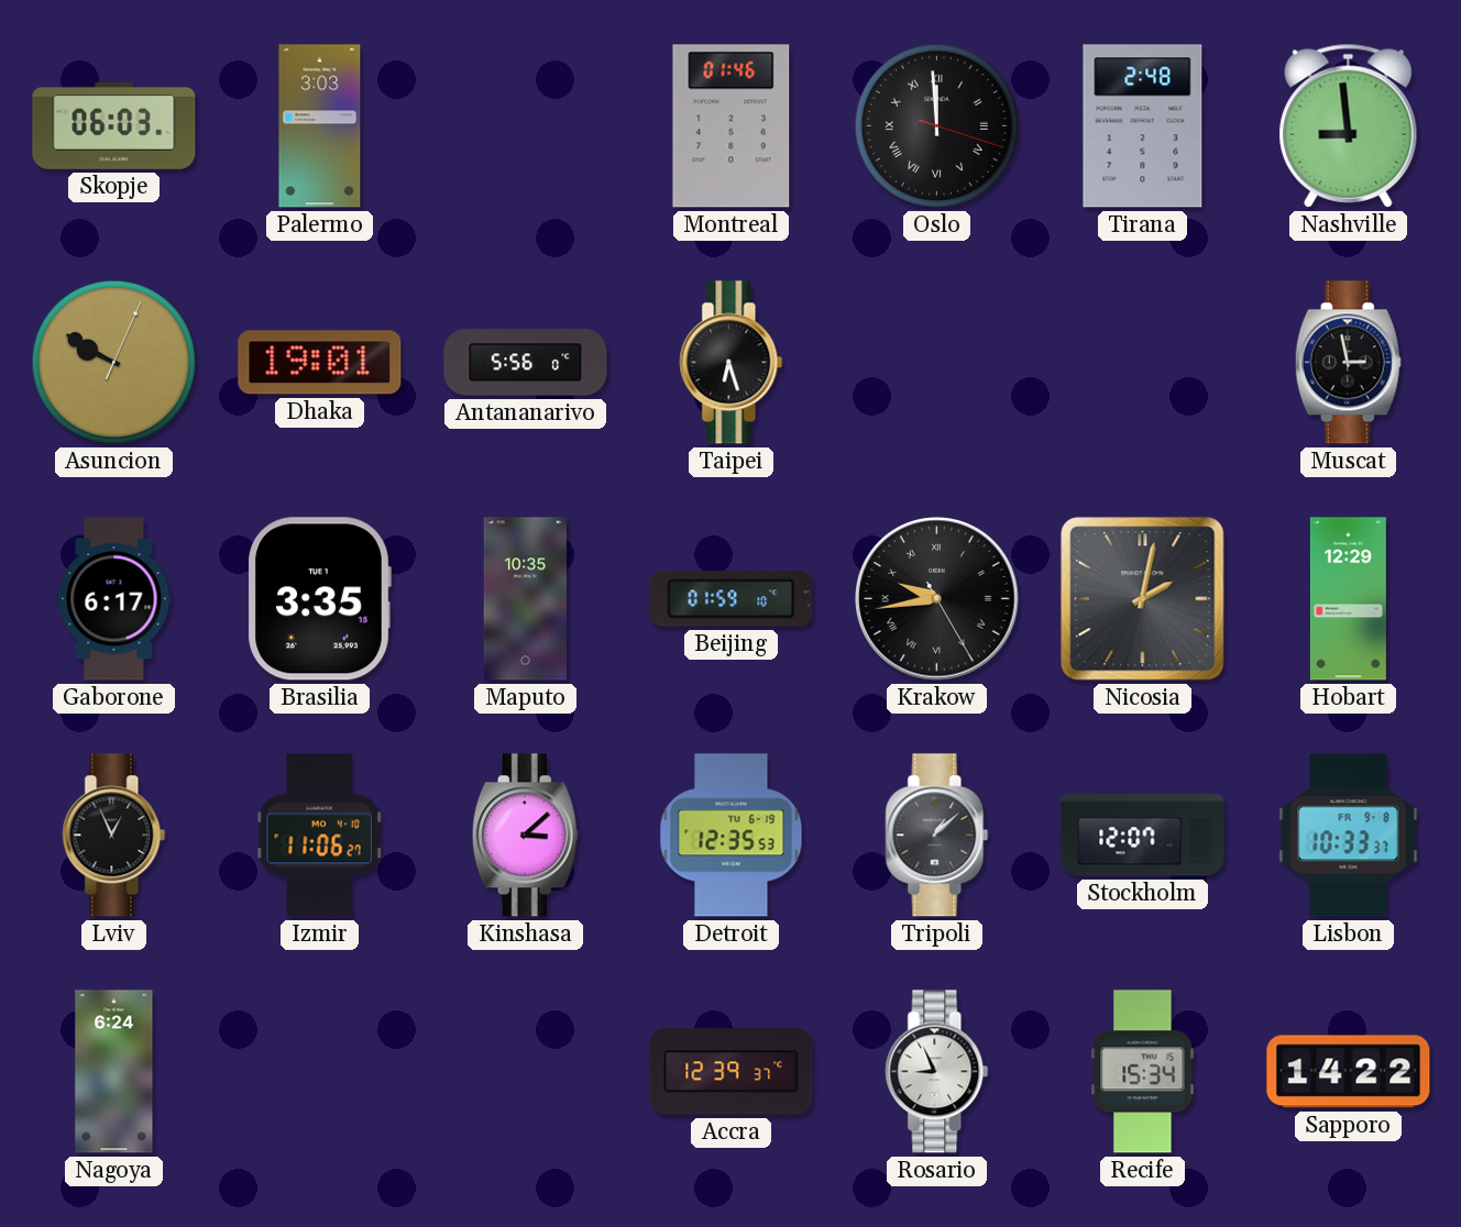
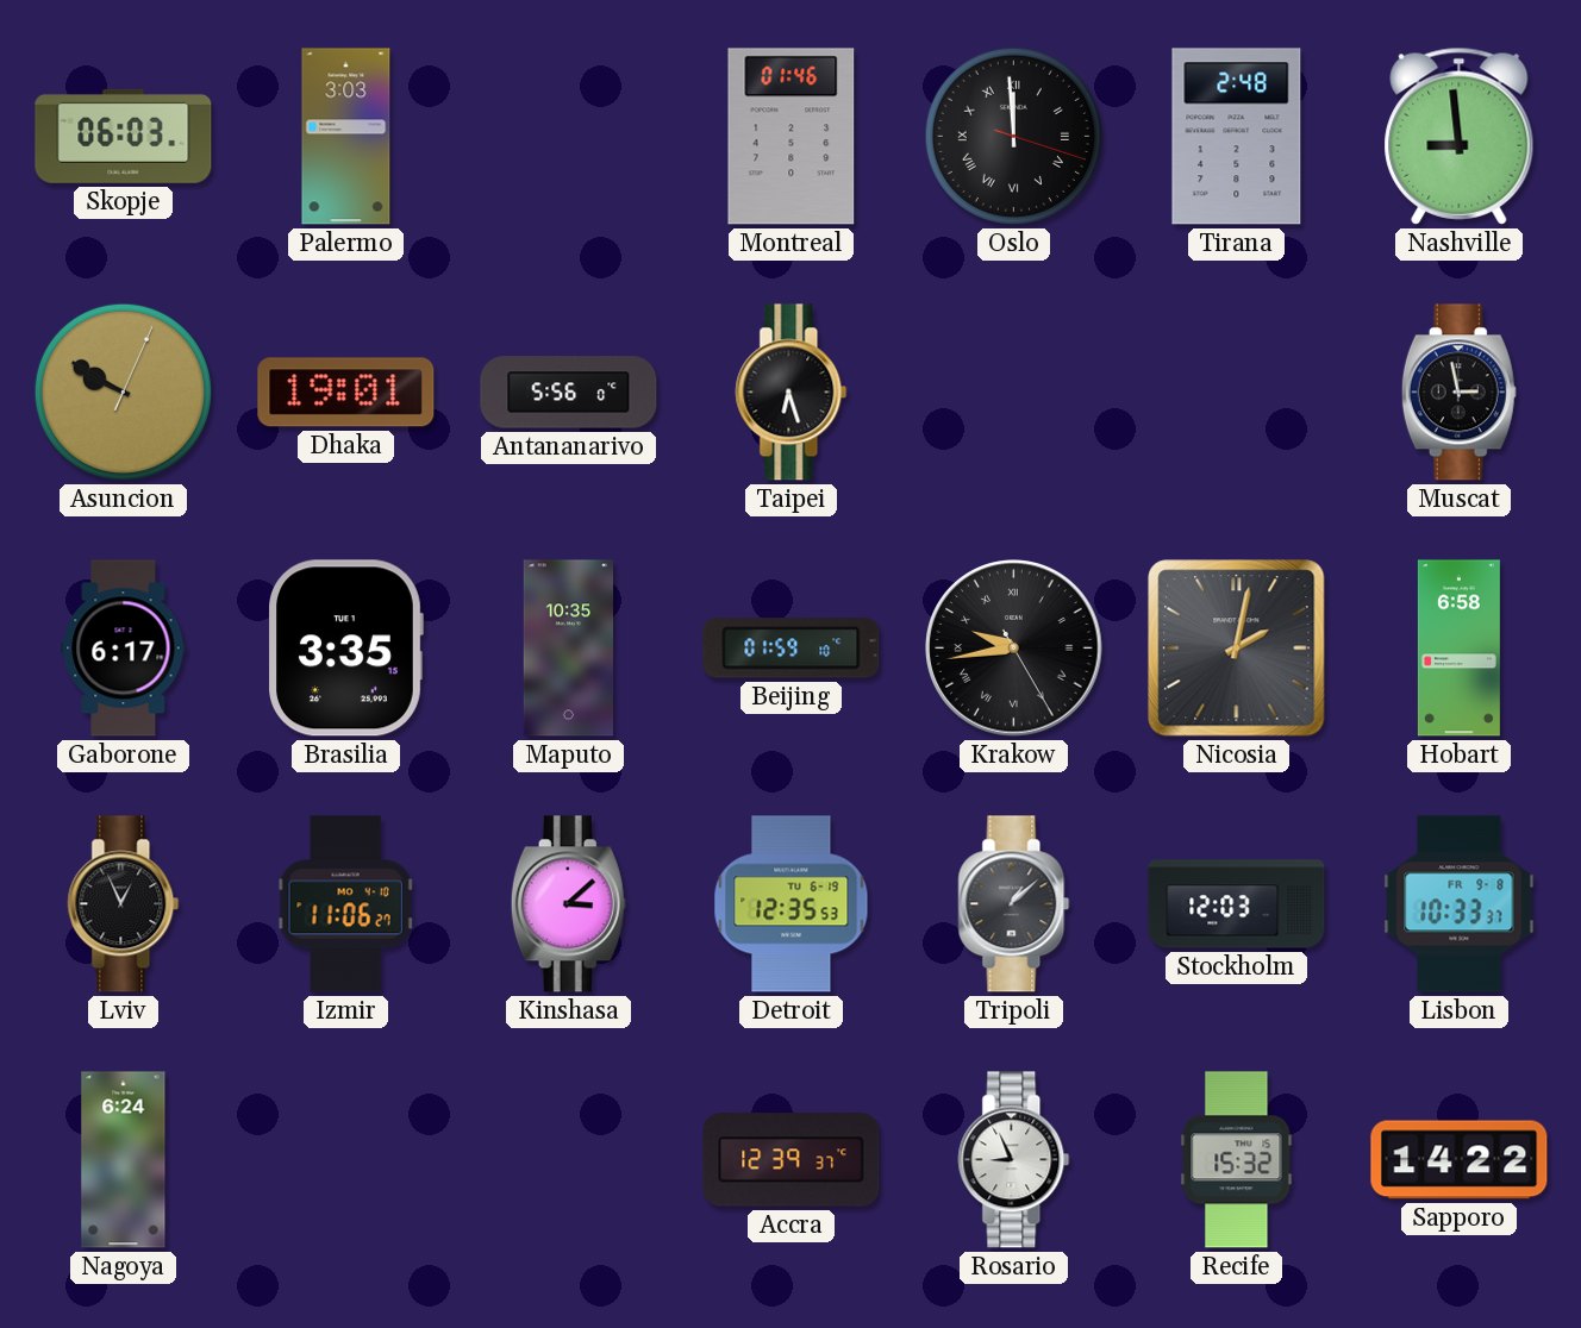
Hobart: 12:29 -> 6:58 (1458, 649)
Stockholm: 12:07 -> 12:03 (1237, 904)
Recife: 15:34 -> 15:32 (1237, 1160)
